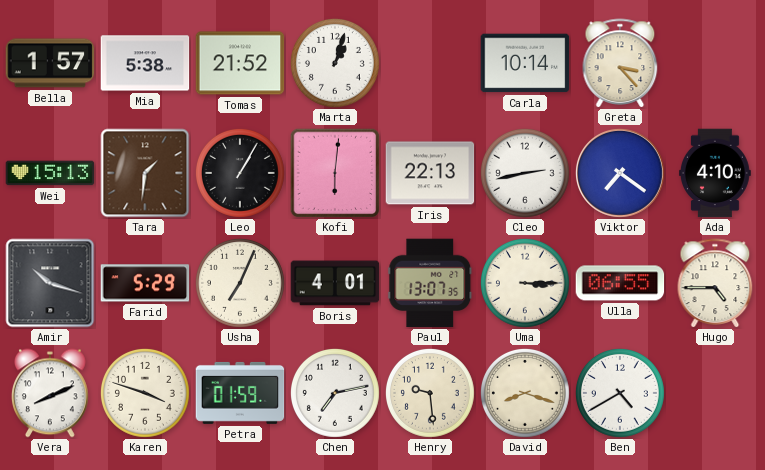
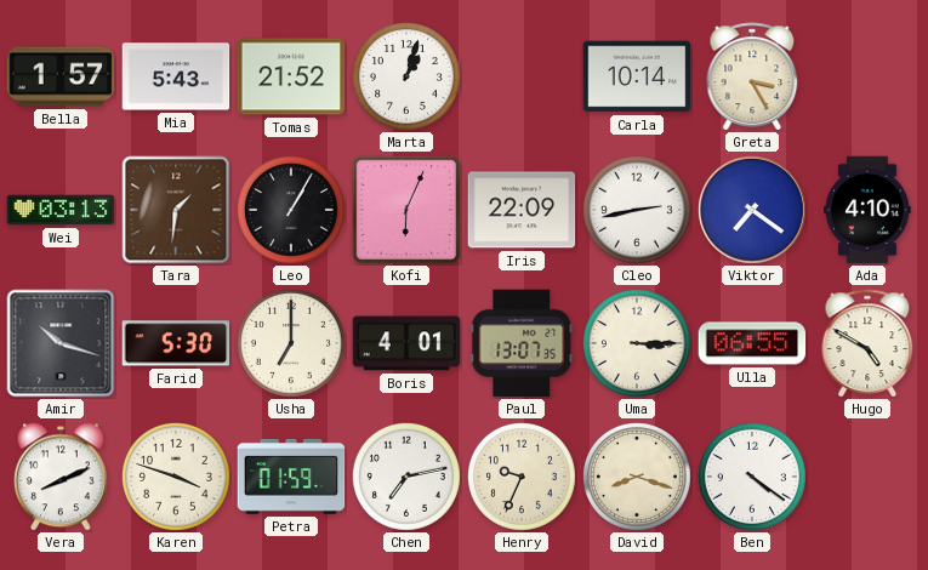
Mia: 5:38 -> 5:43 (176, 76)
Greta: 3:23 -> 3:25 (752, 76)
Wei: 15:13 -> 03:13 (61, 210)
Kofi: 6:01 -> 6:04 (406, 210)
Iris: 22:13 -> 22:09 (522, 210)
Farid: 5:29 -> 5:30 (176, 343)
Usha: 7:04 -> 7:00 (291, 343)
Hugo: 4:45 -> 4:50 (867, 343)
Henry: 9:29 -> 9:34 (522, 477)
Ben: 4:40 -> 4:21 (752, 477)
